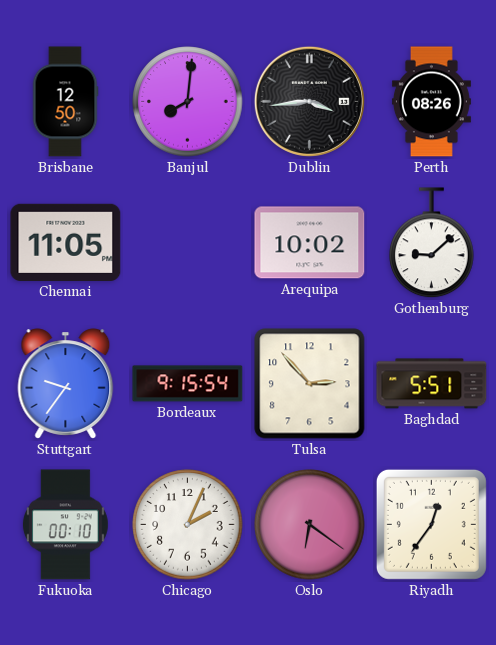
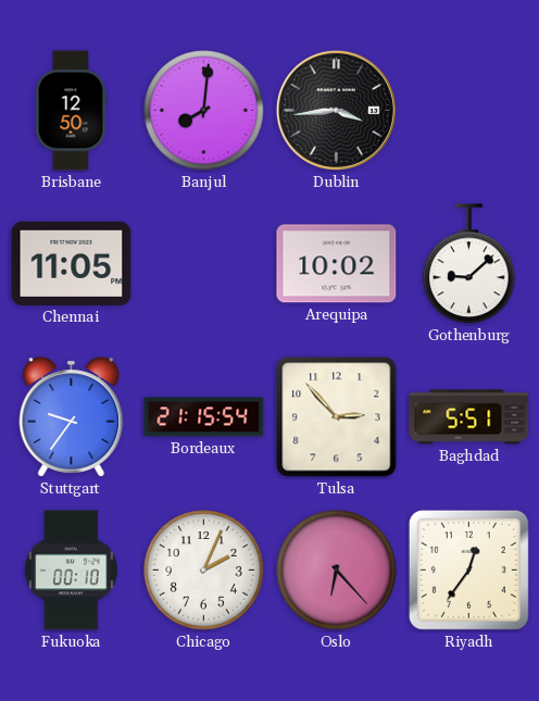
Perth: 08:26 -> none (431, 102)
Bordeaux: 9:15 -> 21:15 (204, 417)
Oslo: 6:21 -> 6:23 (337, 571)
